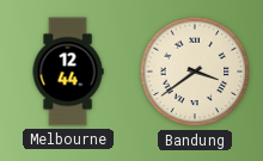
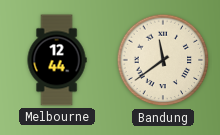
Bandung: 3:39 -> 11:39 (163, 60)
